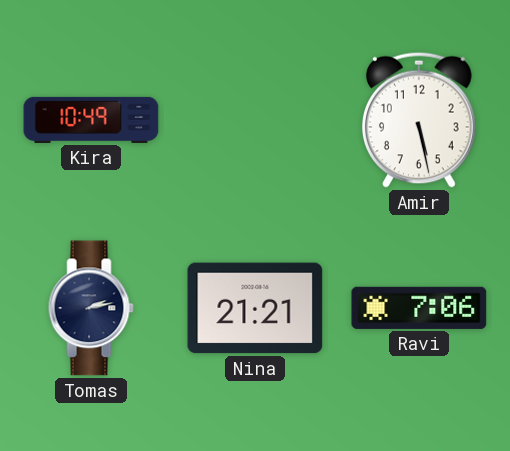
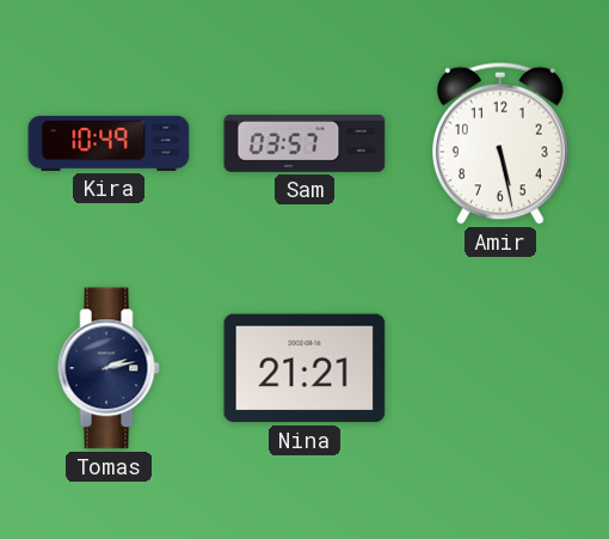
Sam: none -> 03:57 (304, 143)
Ravi: 7:06 -> none (419, 308)
